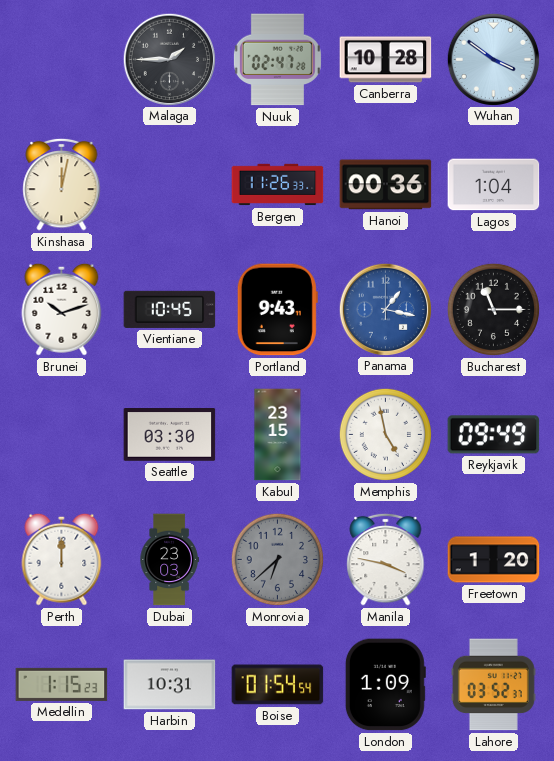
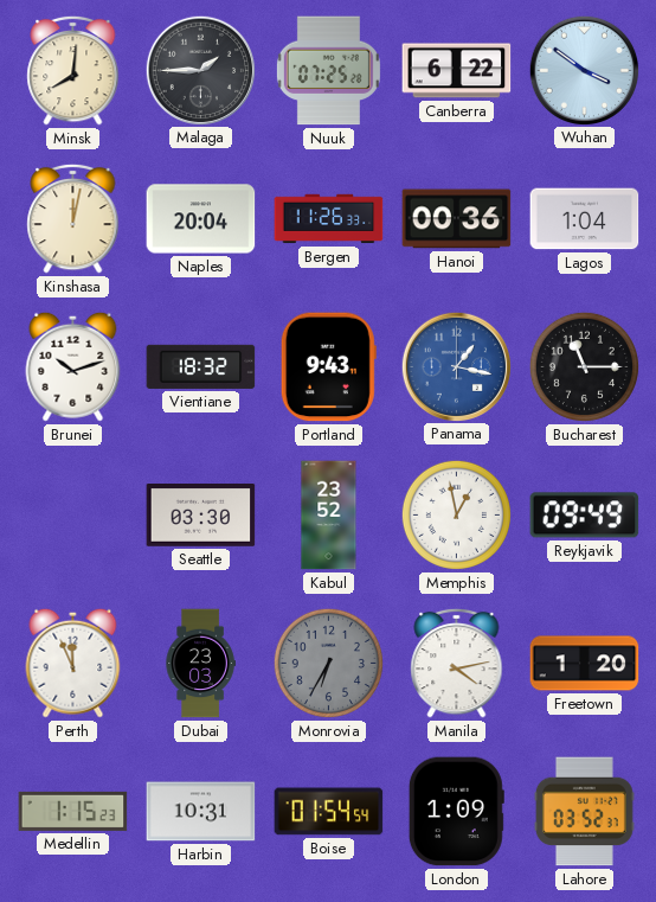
Minsk: none -> 8:01 (73, 70)
Nuuk: 02:47 -> 07:25 (328, 71)
Canberra: 10:28 -> 6:22 (457, 71)
Naples: none -> 20:04 (201, 219)
Vientiane: 10:45 -> 18:32 (201, 366)
Kabul: 23:15 -> 23:52 (329, 516)
Memphis: 4:58 -> 12:58 (456, 514)
Perth: 12:00 -> 11:56 (73, 663)
Monrovia: 6:38 -> 6:35 (328, 663)
Manila: 3:47 -> 4:13 (457, 663)
